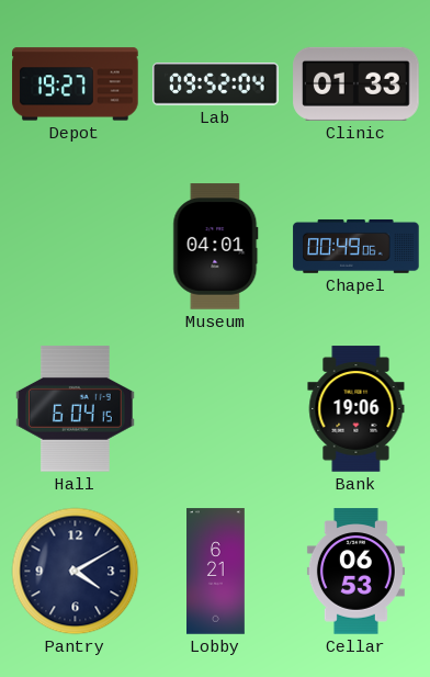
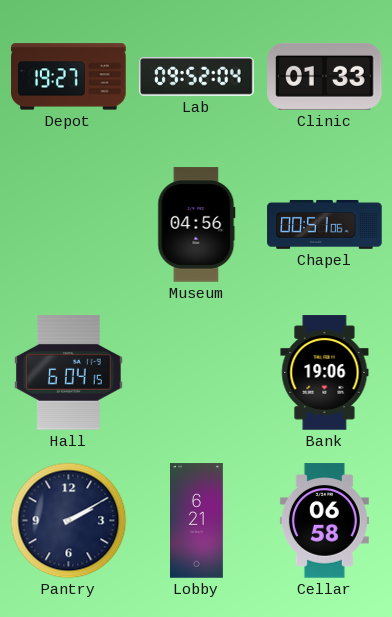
Museum: 04:01 -> 04:56 (197, 225)
Chapel: 00:49 -> 00:51 (325, 224)
Pantry: 4:10 -> 2:10 (69, 521)
Cellar: 06:53 -> 06:58 (324, 521)
